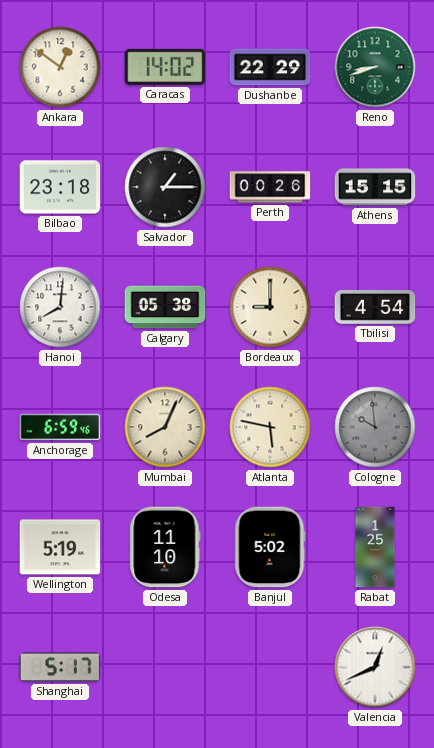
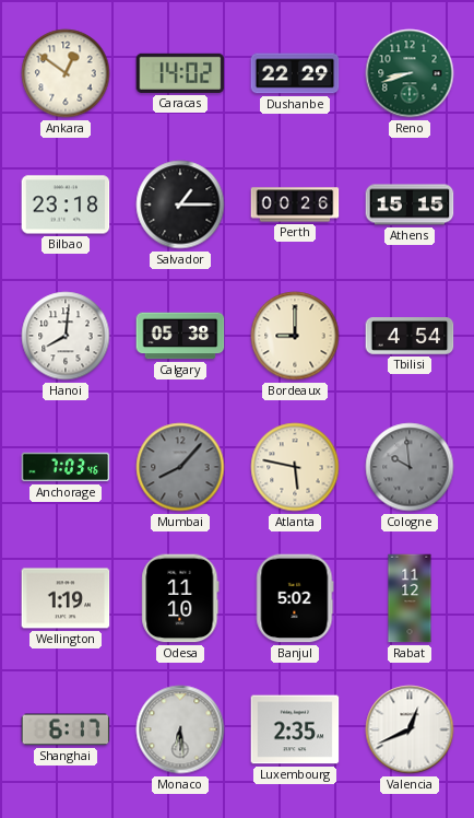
Anchorage: 6:59 -> 7:03 (66, 467)
Mumbai: 8:04 -> 8:07 (180, 467)
Mumbai dial: cream -> grey (180, 467)
Wellington: 5:19 -> 1:19 (66, 598)
Rabat: 1:25 -> 11:12 (410, 598)
Shanghai: 5:17 -> 6:17 (66, 729)
Monaco: none -> 6:29 (180, 729)
Luxembourg: none -> 2:35 (295, 729)
